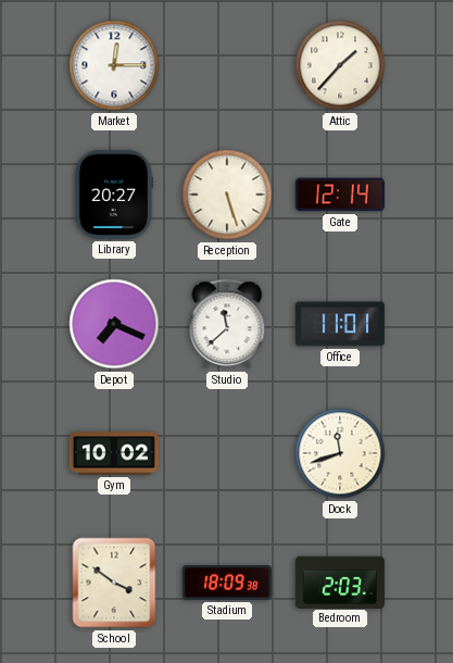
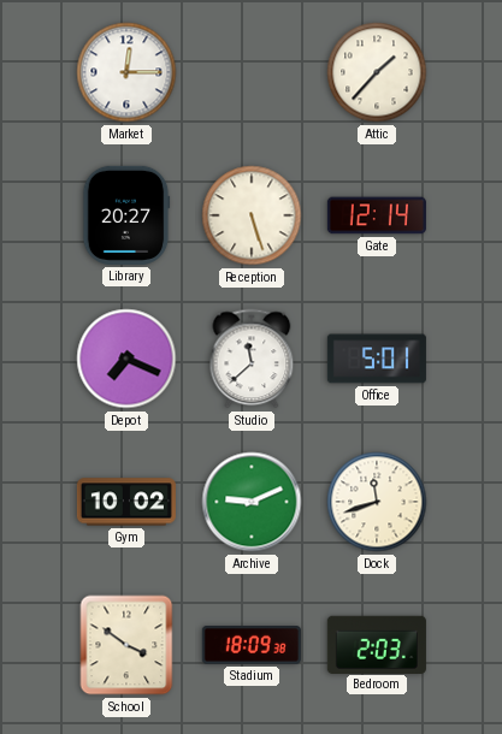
Office: 11:01 -> 5:01 (377, 359)
Archive: none -> 9:11 (252, 502)
